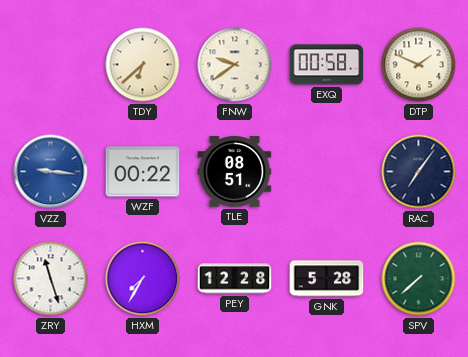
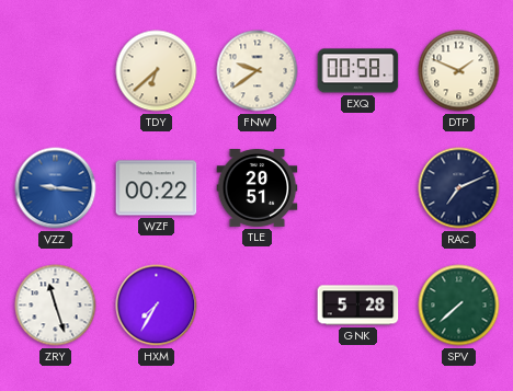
TLE: 08:51 -> 20:51 (258, 188)
RAC: 7:06 -> 7:11 (459, 188)
PEY: 12:28 -> none (235, 279)
